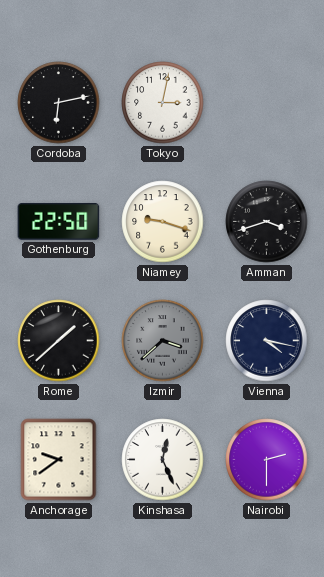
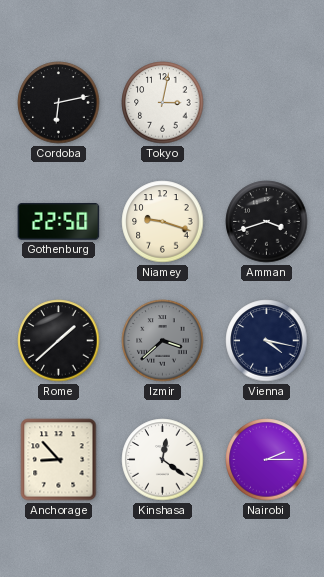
Anchorage: 9:39 -> 8:53 (59, 460)
Kinshasa: 12:26 -> 12:21 (163, 460)
Nairobi: 2:30 -> 2:15 (267, 460)
